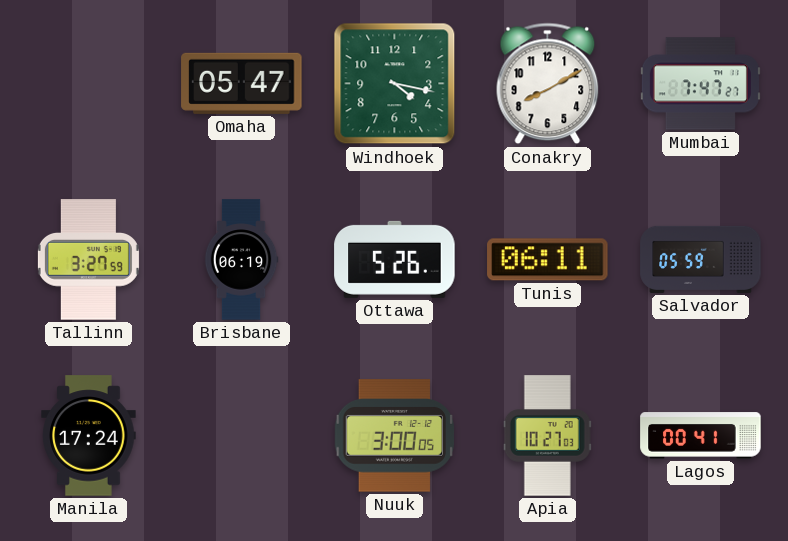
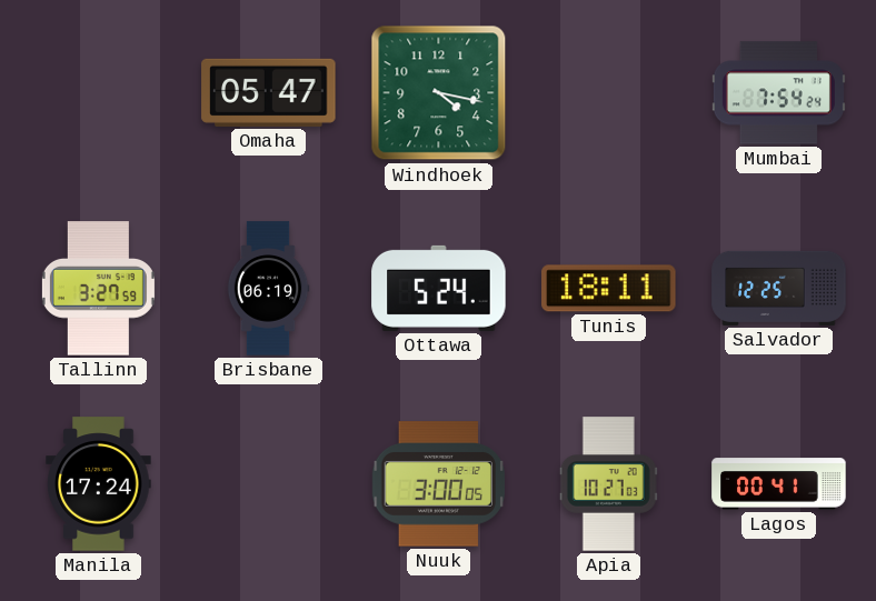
Conakry: 8:10 -> none (548, 84)
Mumbai: 7:47 -> 7:54 (778, 93)
Ottawa: 5:26 -> 5:24 (439, 288)
Tunis: 06:11 -> 18:11 (609, 289)
Salvador: 05:59 -> 12:25 (779, 288)
